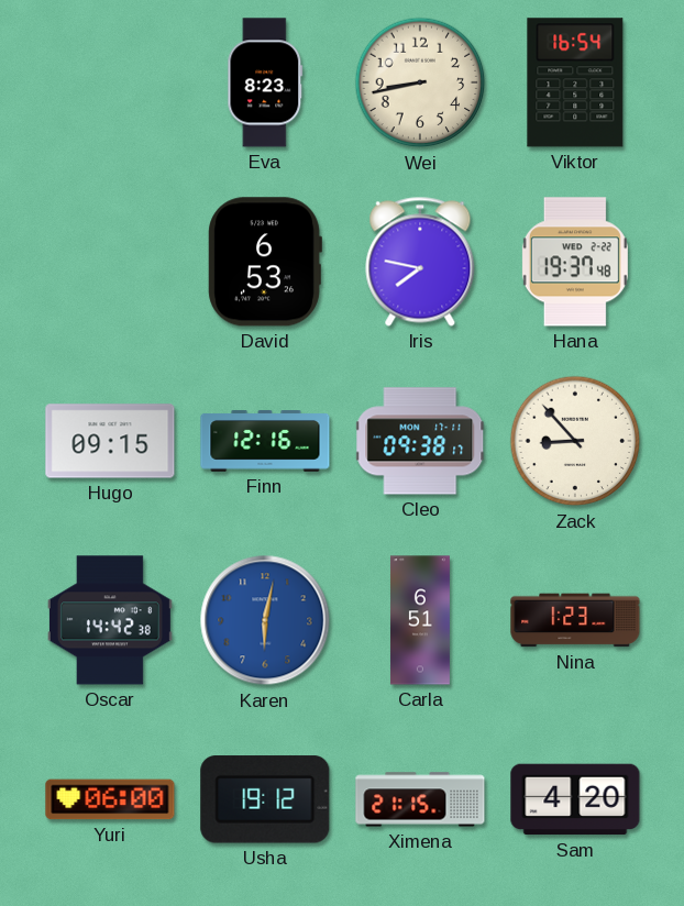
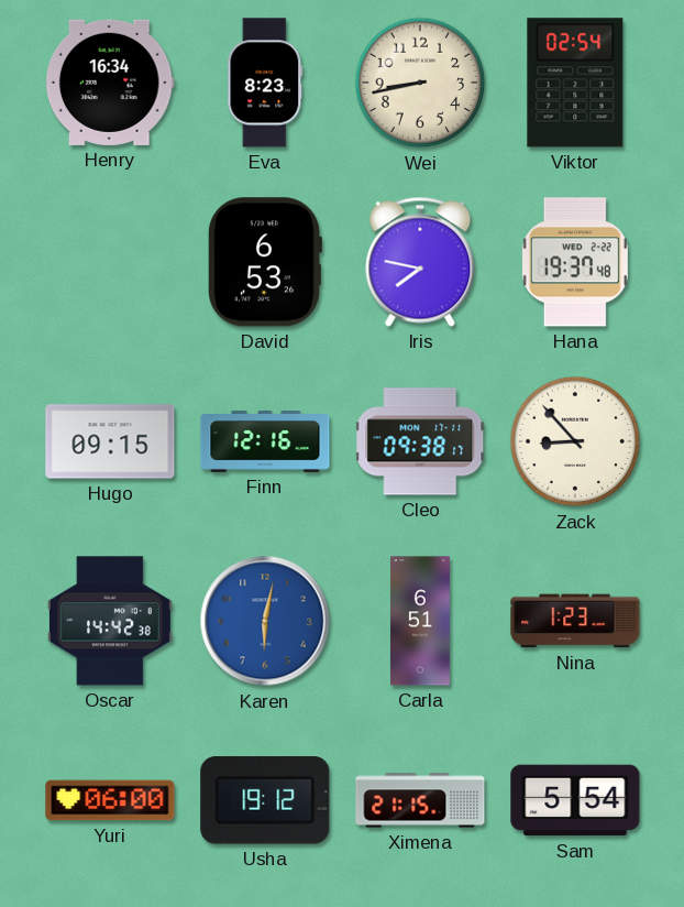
Henry: none -> 16:34 (110, 83)
Viktor: 16:54 -> 02:54 (575, 83)
Sam: 4:20 -> 5:54 (575, 800)
